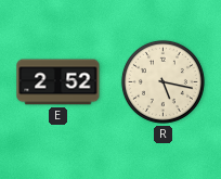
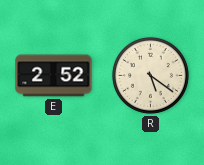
R: 5:17 -> 5:21 (150, 75)
